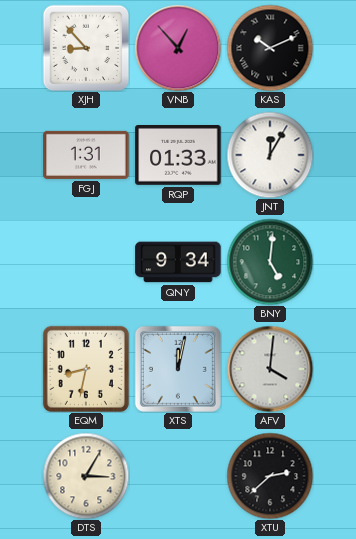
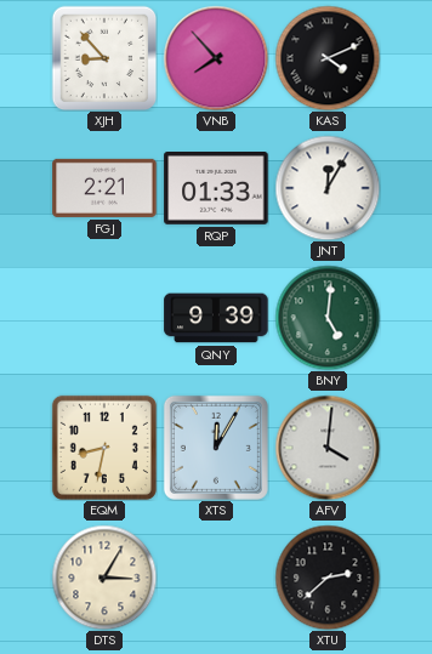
VNB: 12:53 -> 7:53 (216, 58)
KAS: 10:11 -> 4:11 (328, 58)
FGJ: 1:31 -> 2:21 (104, 188)
QNY: 9:34 -> 9:39 (216, 318)
XTS: 12:02 -> 12:05 (216, 448)
